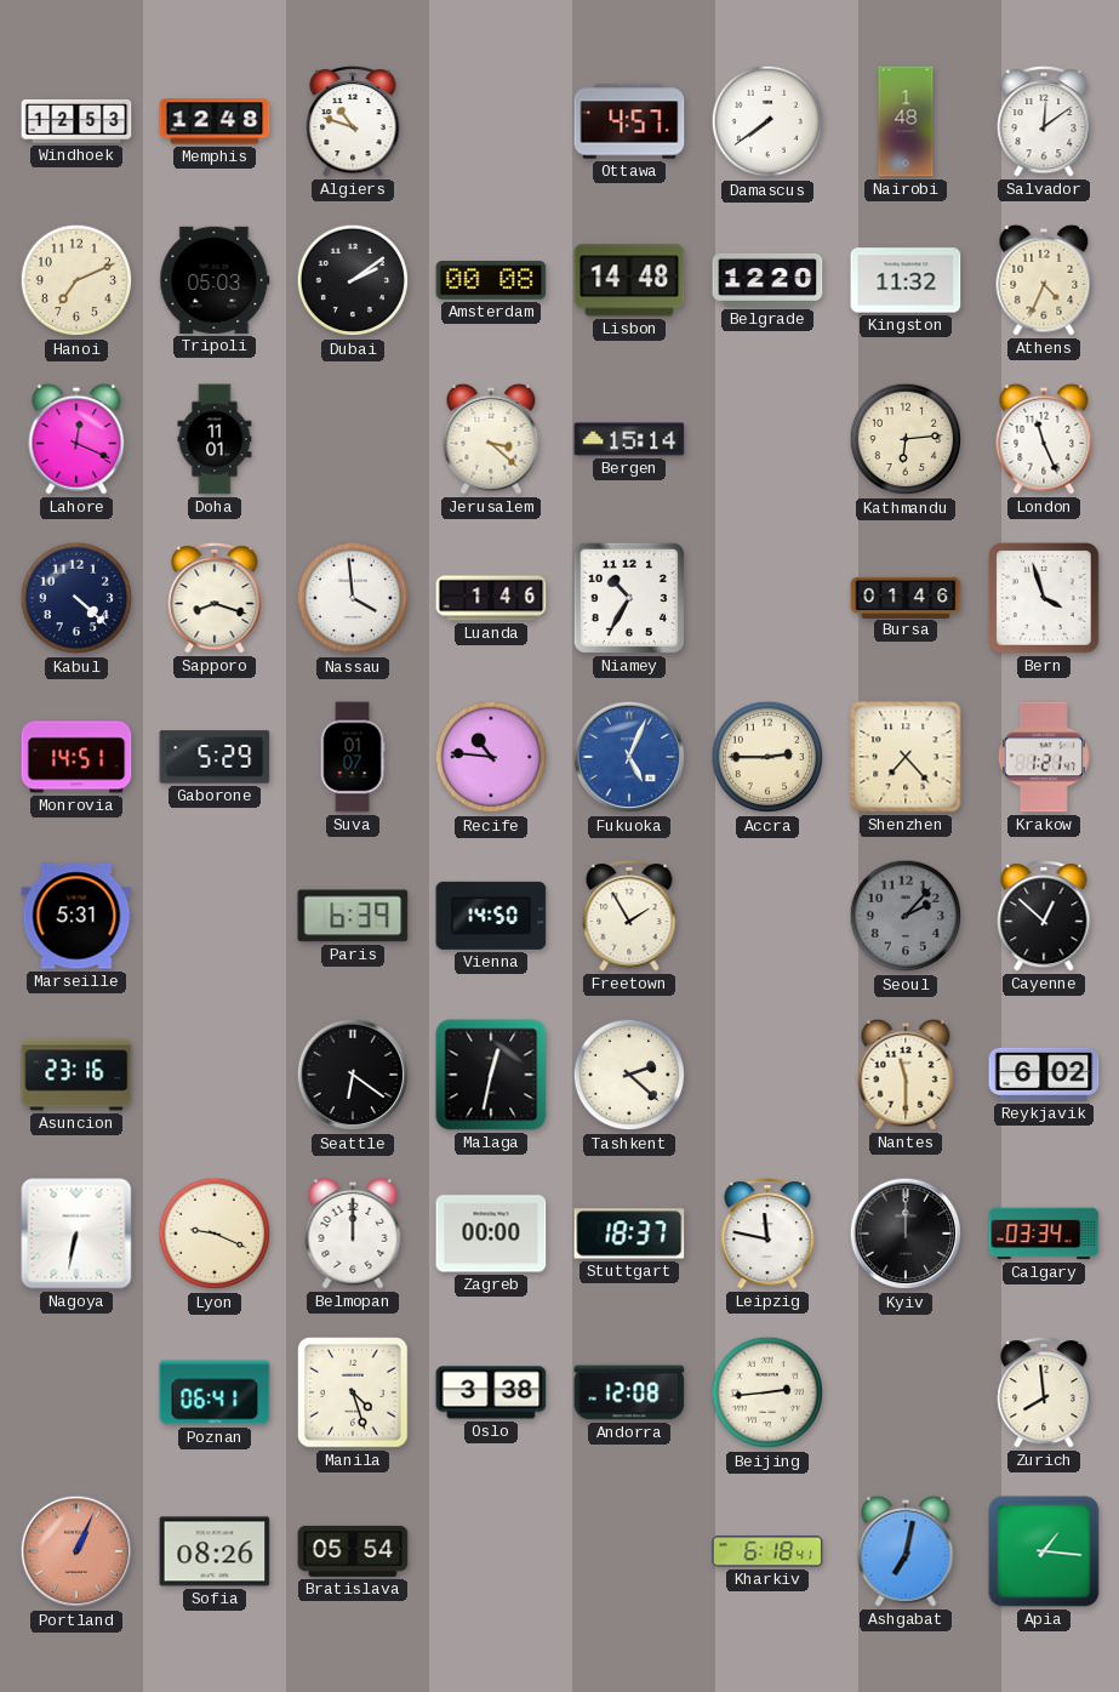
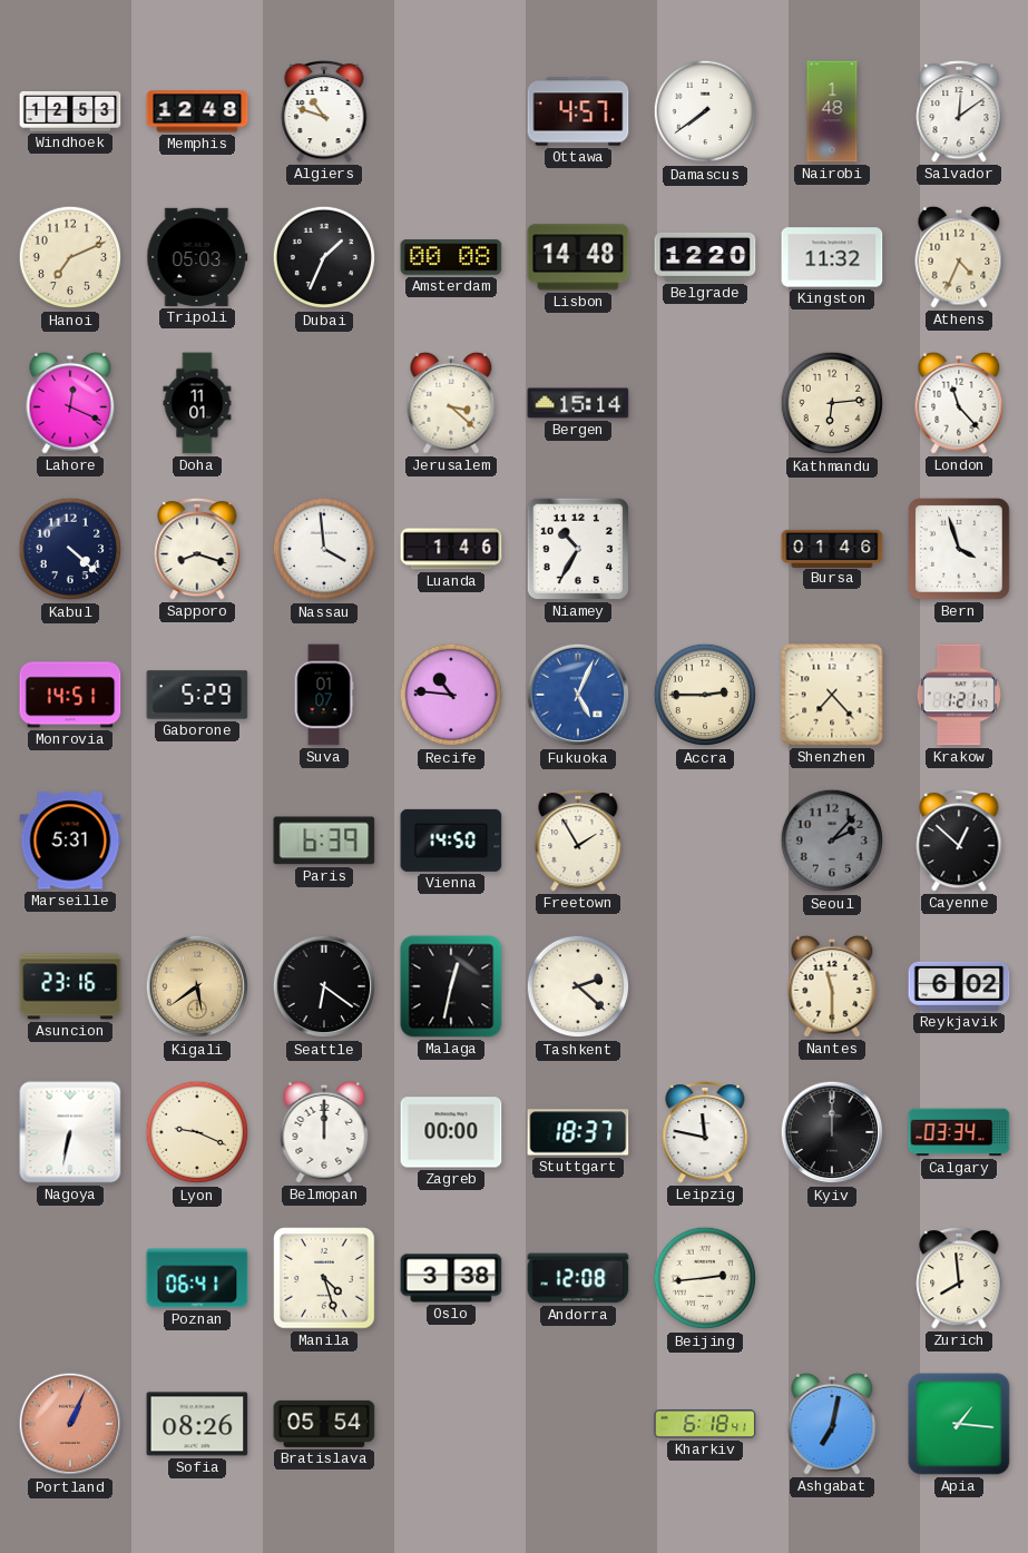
Dubai: 2:09 -> 1:34 (324, 257)
London: 11:26 -> 11:23 (959, 403)
Kigali: none -> 5:39 (197, 986)
